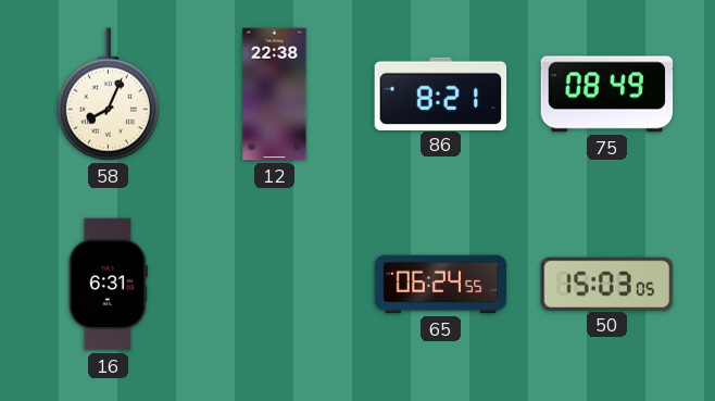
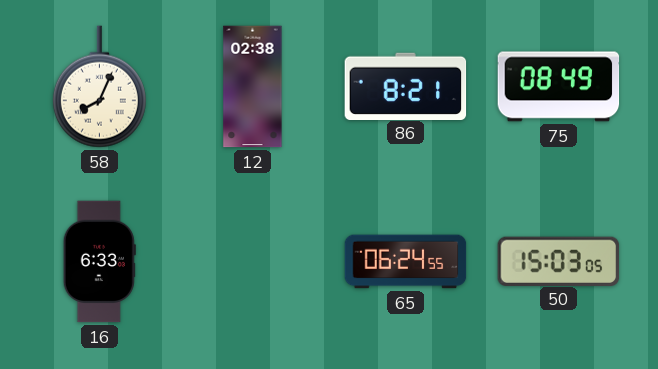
12: 22:38 -> 02:38 (253, 87)
16: 6:31 -> 6:33 (99, 262)
